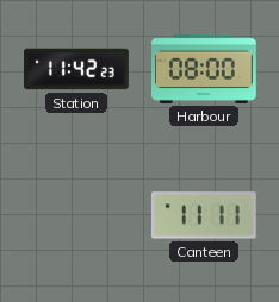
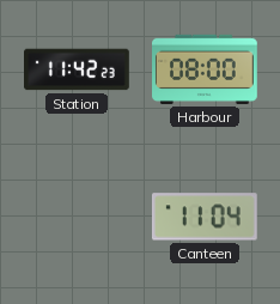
Canteen: 11:11 -> 11:04 (205, 217)
